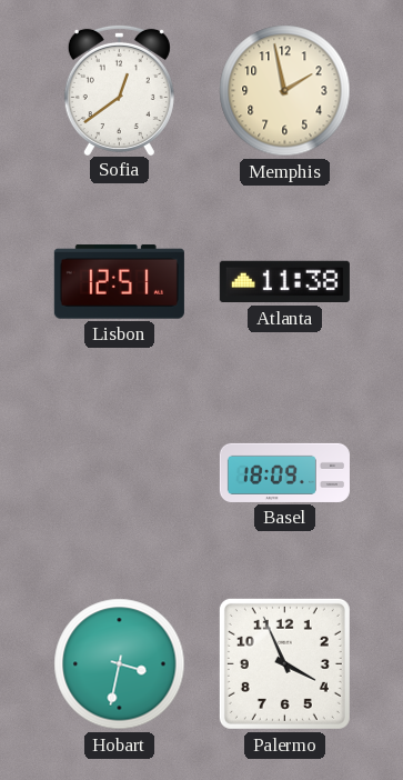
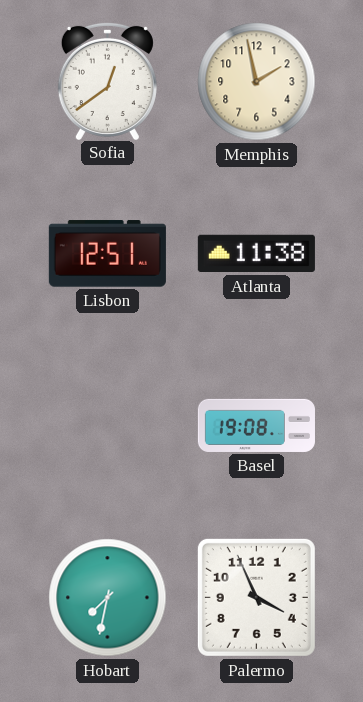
Basel: 18:09 -> 19:08 (256, 425)
Hobart: 3:32 -> 7:32 (108, 598)
